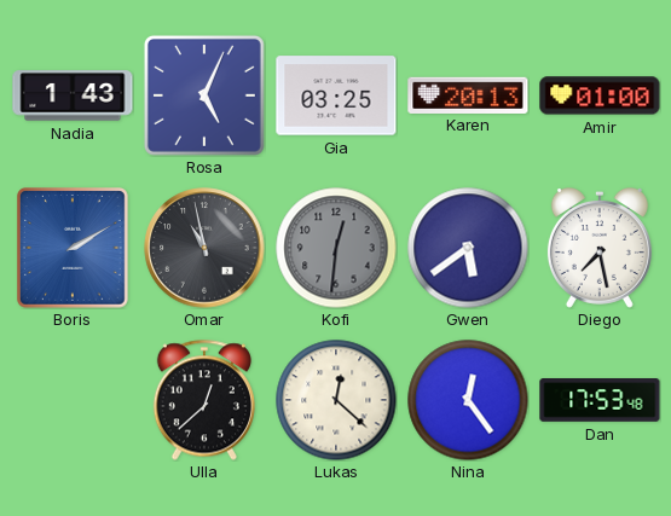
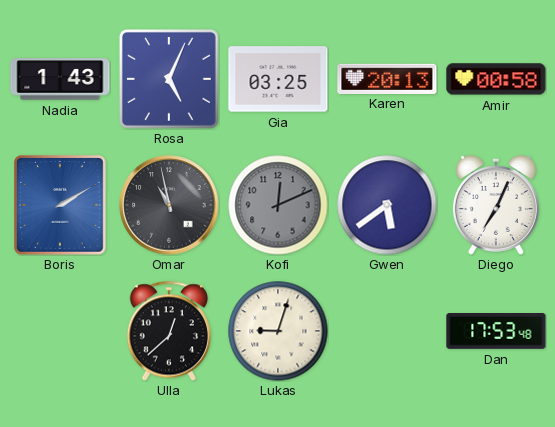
Amir: 01:00 -> 00:58 (496, 79)
Kofi: 12:31 -> 12:11 (278, 205)
Diego: 7:28 -> 7:04 (496, 206)
Lukas: 12:22 -> 9:03 (278, 331)
Nina: 12:24 -> none (468, 400)
